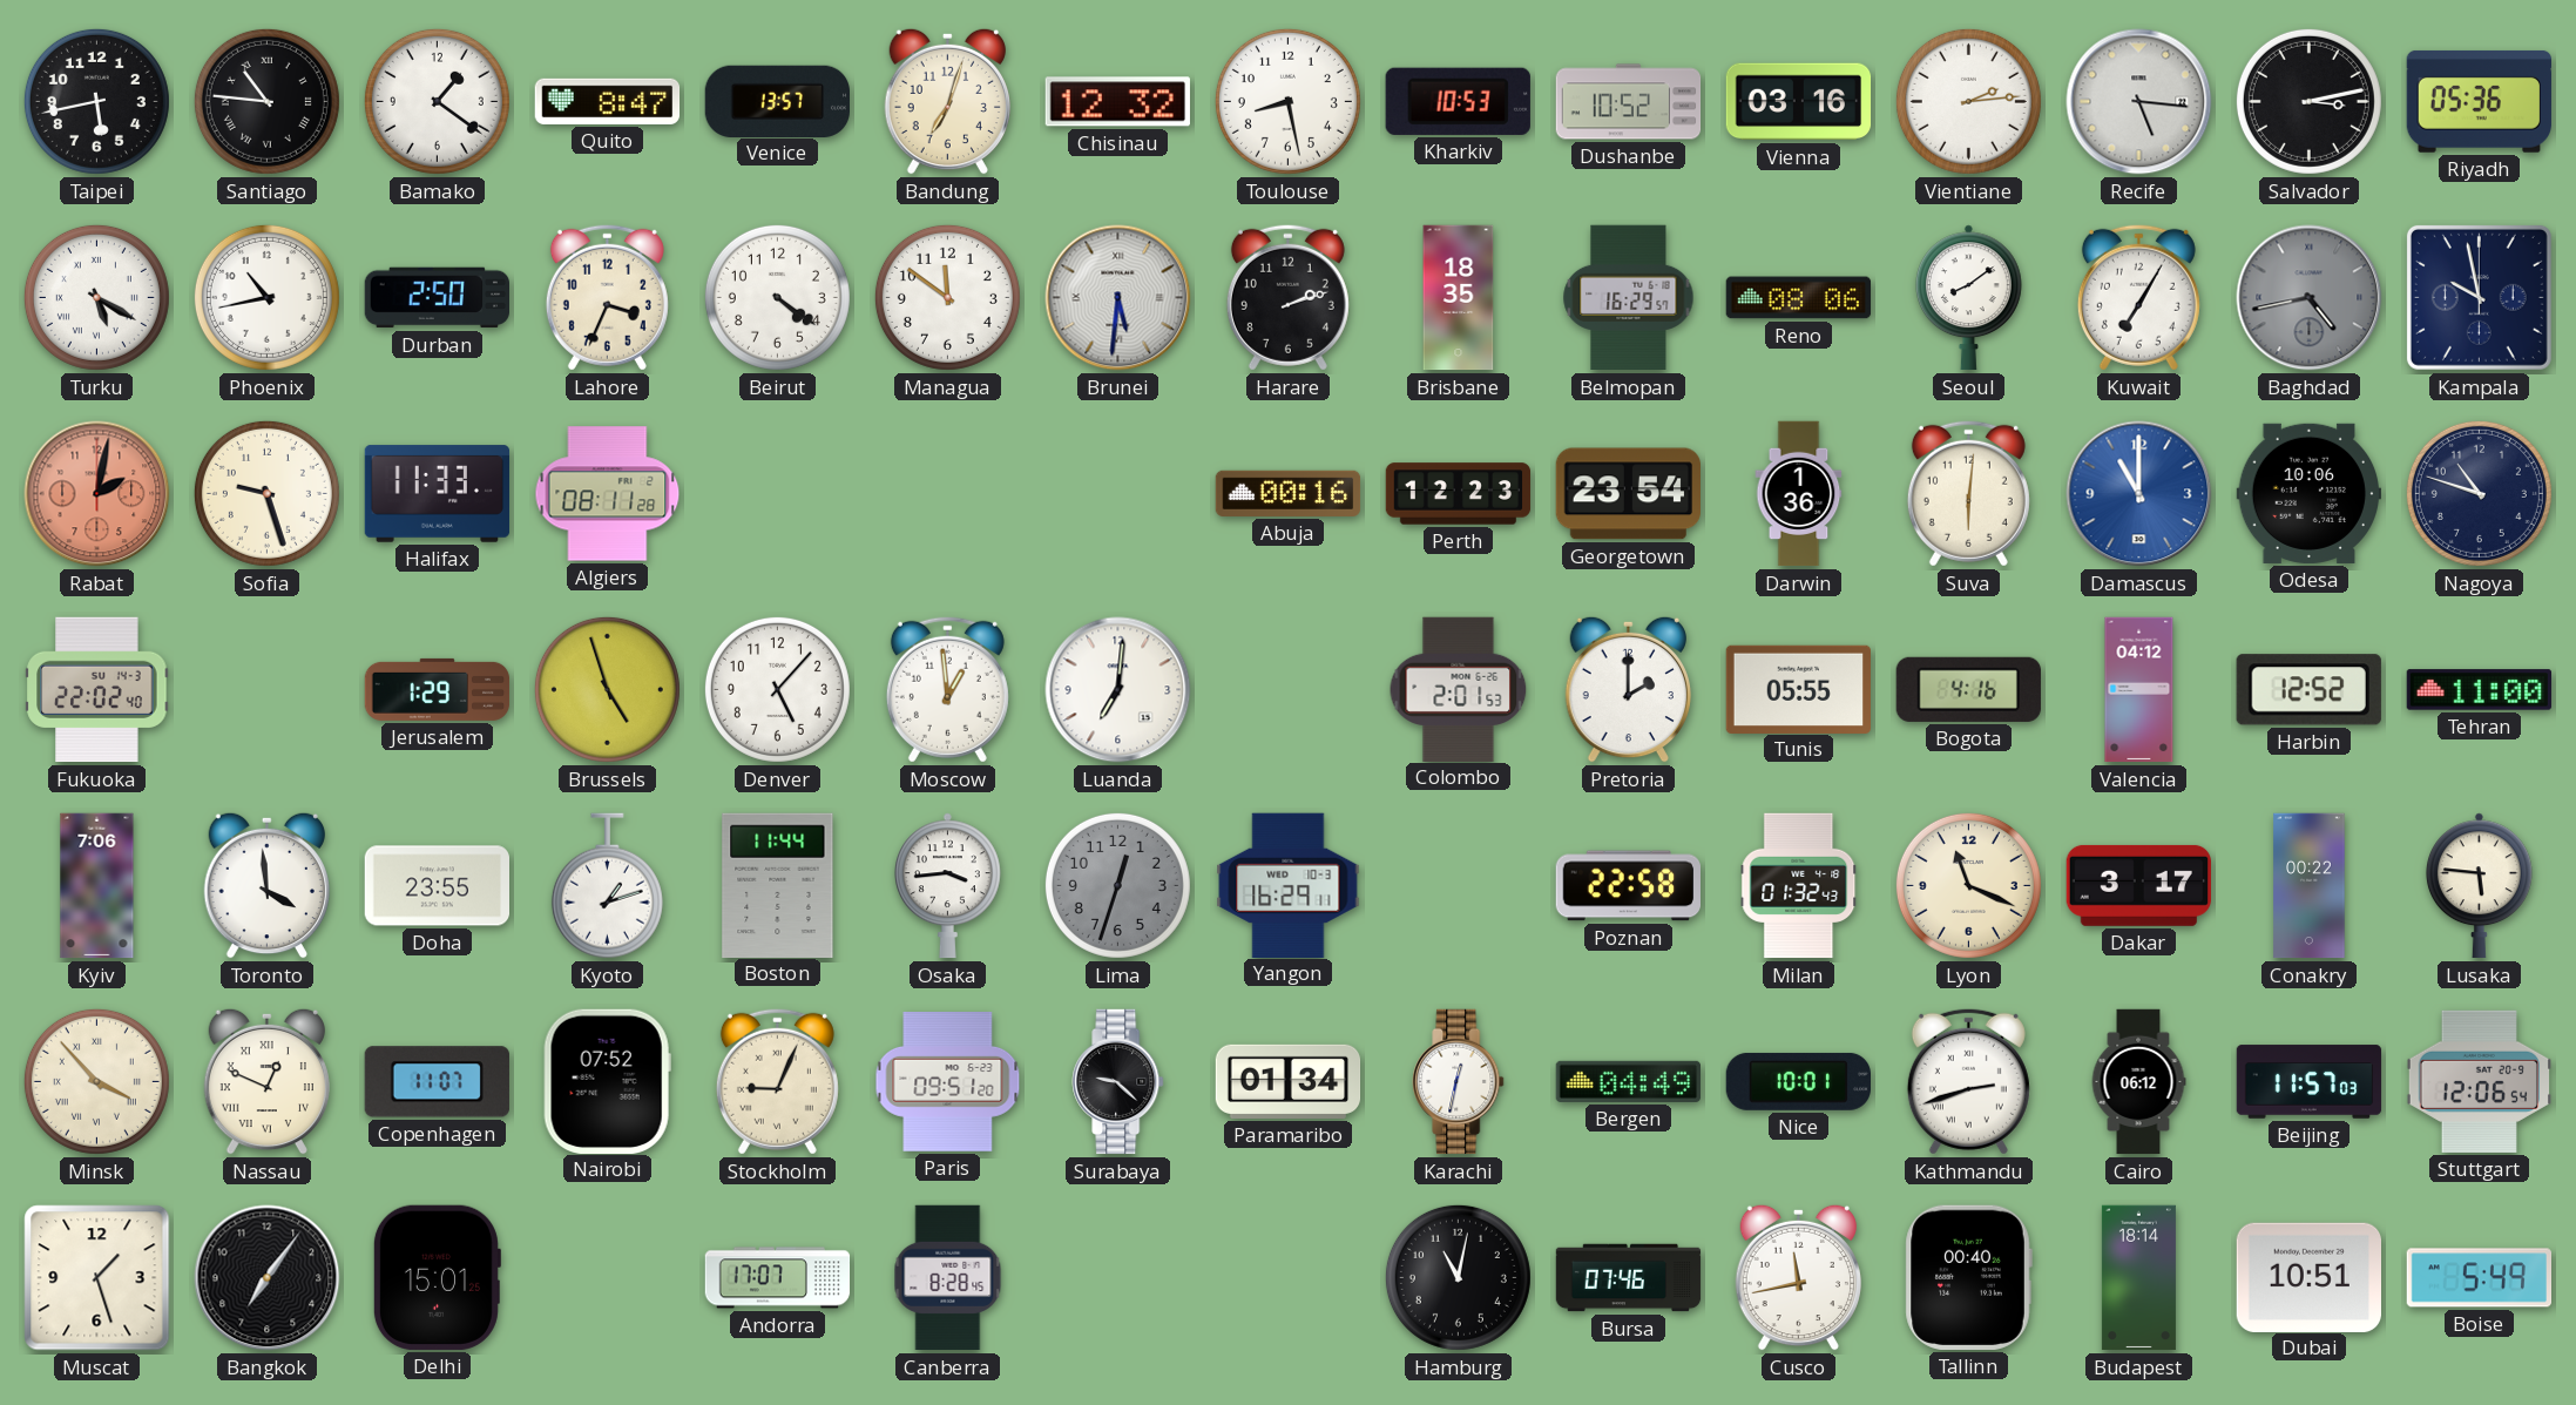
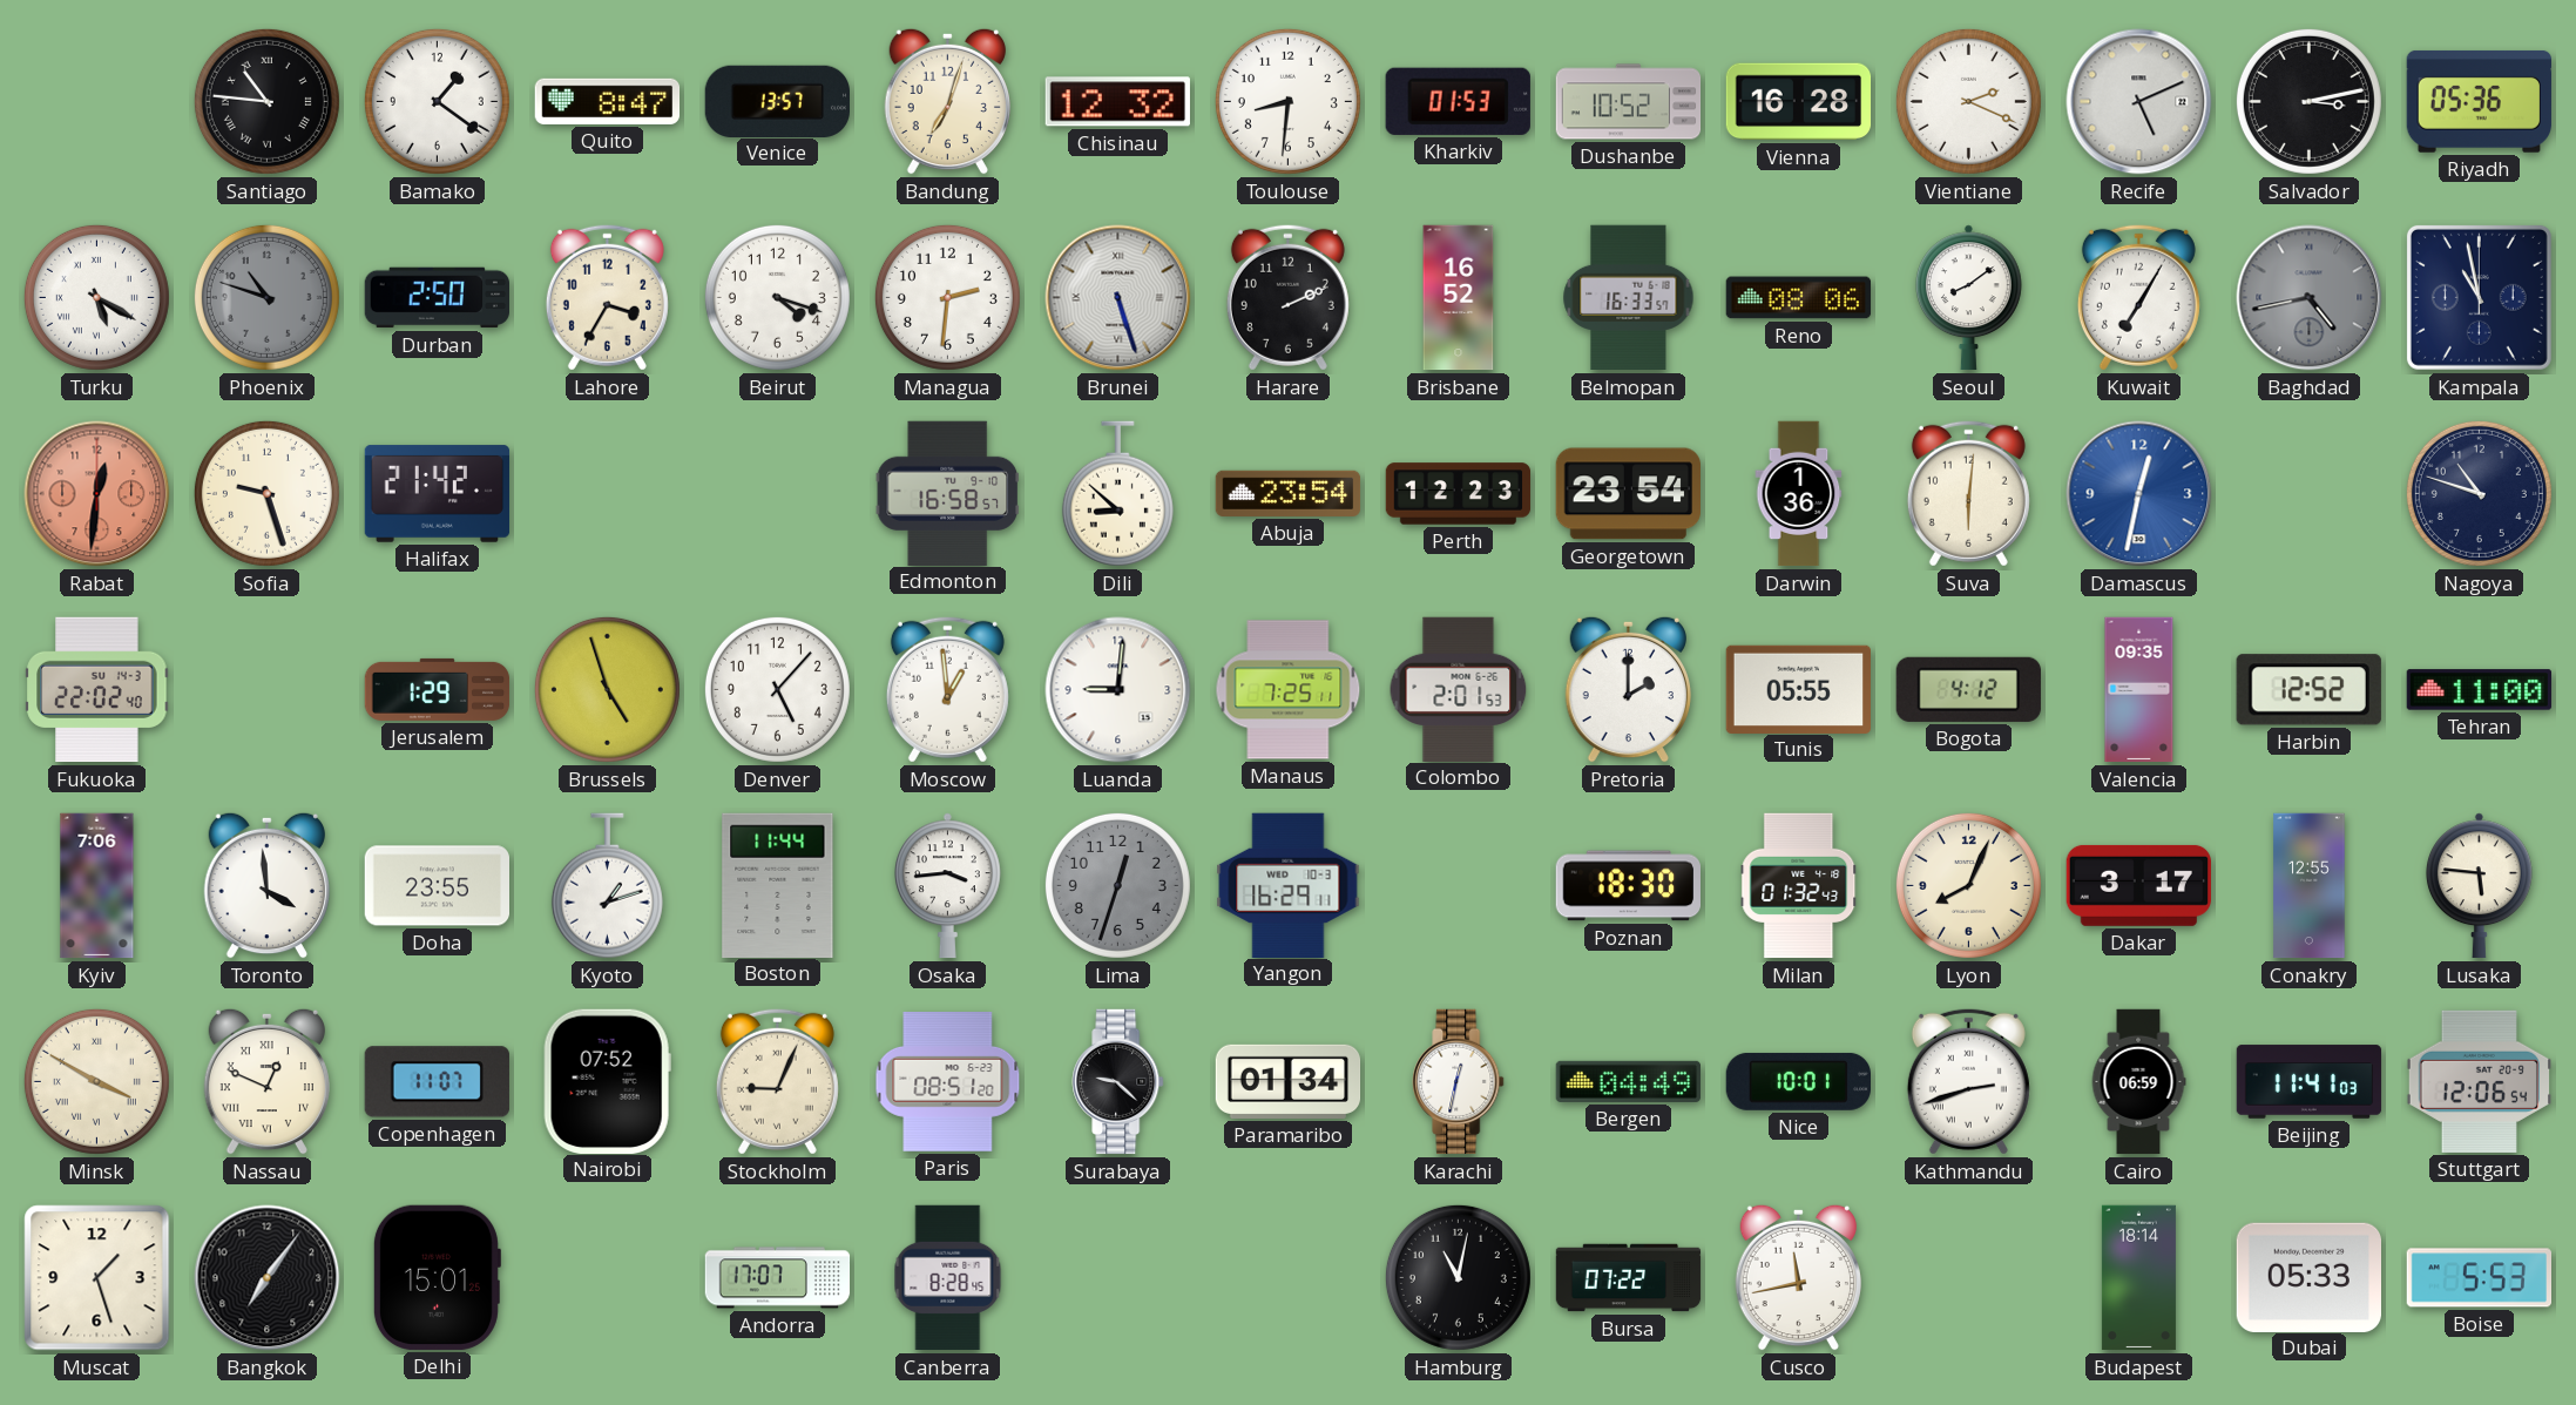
Taipei: 5:43 -> none (96, 101)
Toulouse: 8:28 -> 8:31 (1287, 101)
Kharkiv: 10:53 -> 01:53 (1458, 101)
Vienna: 03:16 -> 16:28 (1799, 102)
Vientiane: 2:14 -> 2:19 (1968, 101)
Recife: 5:16 -> 5:11 (2139, 102)
Phoenix: 10:43 -> 10:48 (266, 297)
Phoenix dial: white -> grey (266, 297)
Lahore: 3:34 -> 3:35 (607, 297)
Beirut: 4:21 -> 4:18 (777, 297)
Managua: 11:51 -> 2:31 (947, 297)
Brunei: 5:31 -> 5:27 (1118, 298)
Harare: 2:12 -> 2:11 (1287, 297)
Brisbane: 18:35 -> 16:52 (1459, 298)
Belmopan: 16:29 -> 16:33 (1629, 298)
Kampala: 9:58 -> 10:58 (2479, 297)
Rabat: 2:02 -> 12:31 (97, 494)
Halifax: 11:33 -> 21:42 (438, 494)
Algiers: 08:11 -> none (608, 494)
Edmonton: none -> 16:58 (947, 493)
Dili: none -> 8:52 (1117, 494)
Abuja: 00:16 -> 23:54 (1289, 493)
Damascus: 11:00 -> 12:32 (2139, 494)
Odesa: 10:06 -> none (2310, 493)
Luanda: 7:01 -> 9:01 (1118, 690)
Manaus: none -> 7:25 (1289, 690)
Bogota: 4:16 -> 4:12 (1968, 689)
Valencia: 04:12 -> 09:35 (2139, 690)
Poznan: 22:58 -> 18:30 (1628, 886)
Lyon: 11:19 -> 8:04 (1968, 885)
Conakry: 00:22 -> 12:55 (2310, 886)
Minsk: 3:53 -> 3:50 (96, 1081)
Paris: 09:51 -> 08:51 (948, 1082)
Cairo: 06:12 -> 06:59 (2138, 1082)
Beijing: 11:57 -> 11:41 (2310, 1082)
Bursa: 07:46 -> 07:22 (1629, 1278)
Tallinn: 00:40 -> none (1968, 1277)
Dubai: 10:51 -> 05:33 (2308, 1277)
Boise: 5:49 -> 5:53 (2479, 1278)
